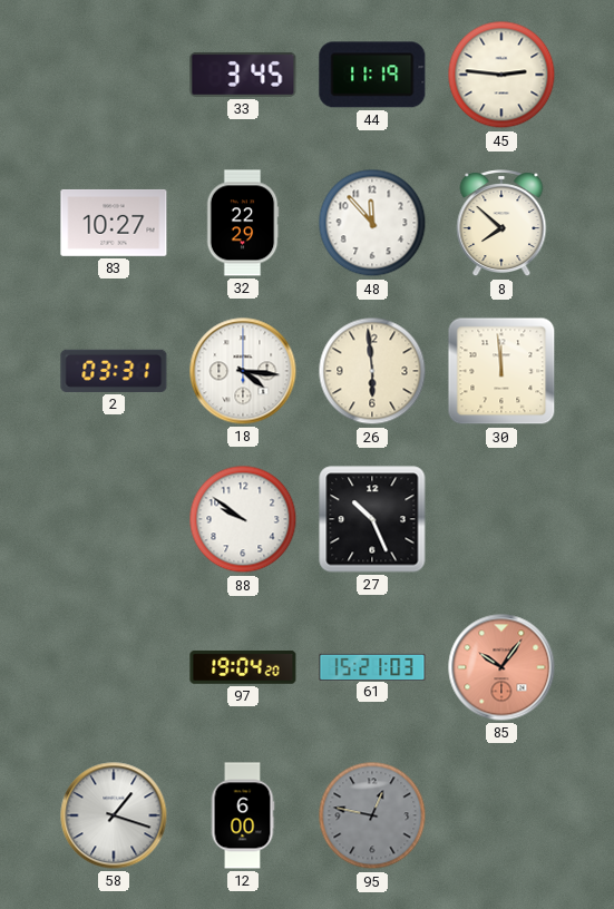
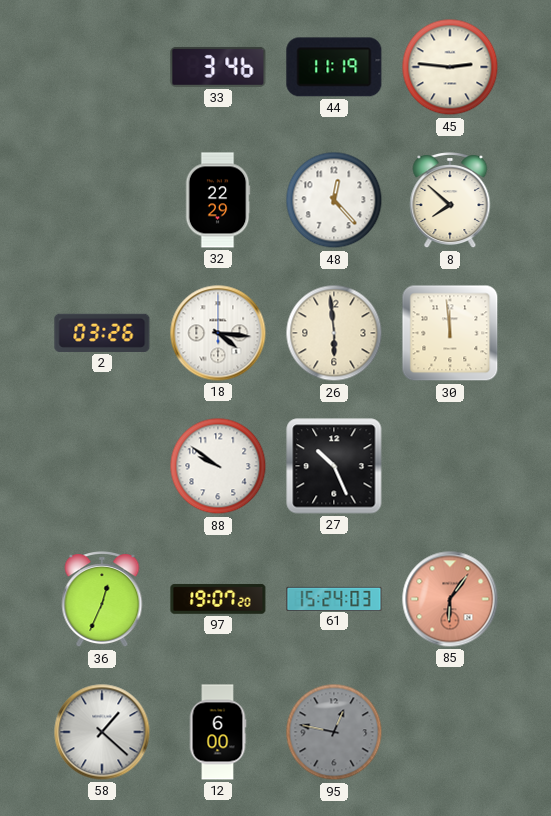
33: 3:45 -> 3:46 (218, 67)
83: 10:27 -> none (114, 223)
48: 11:53 -> 12:23 (334, 200)
2: 03:31 -> 03:26 (102, 333)
36: none -> 12:34 (102, 600)
97: 19:04 -> 19:07 (218, 599)
61: 15:21 -> 15:24 (334, 598)
85: 10:06 -> 6:06 (450, 599)
58: 1:18 -> 1:22 (102, 732)
